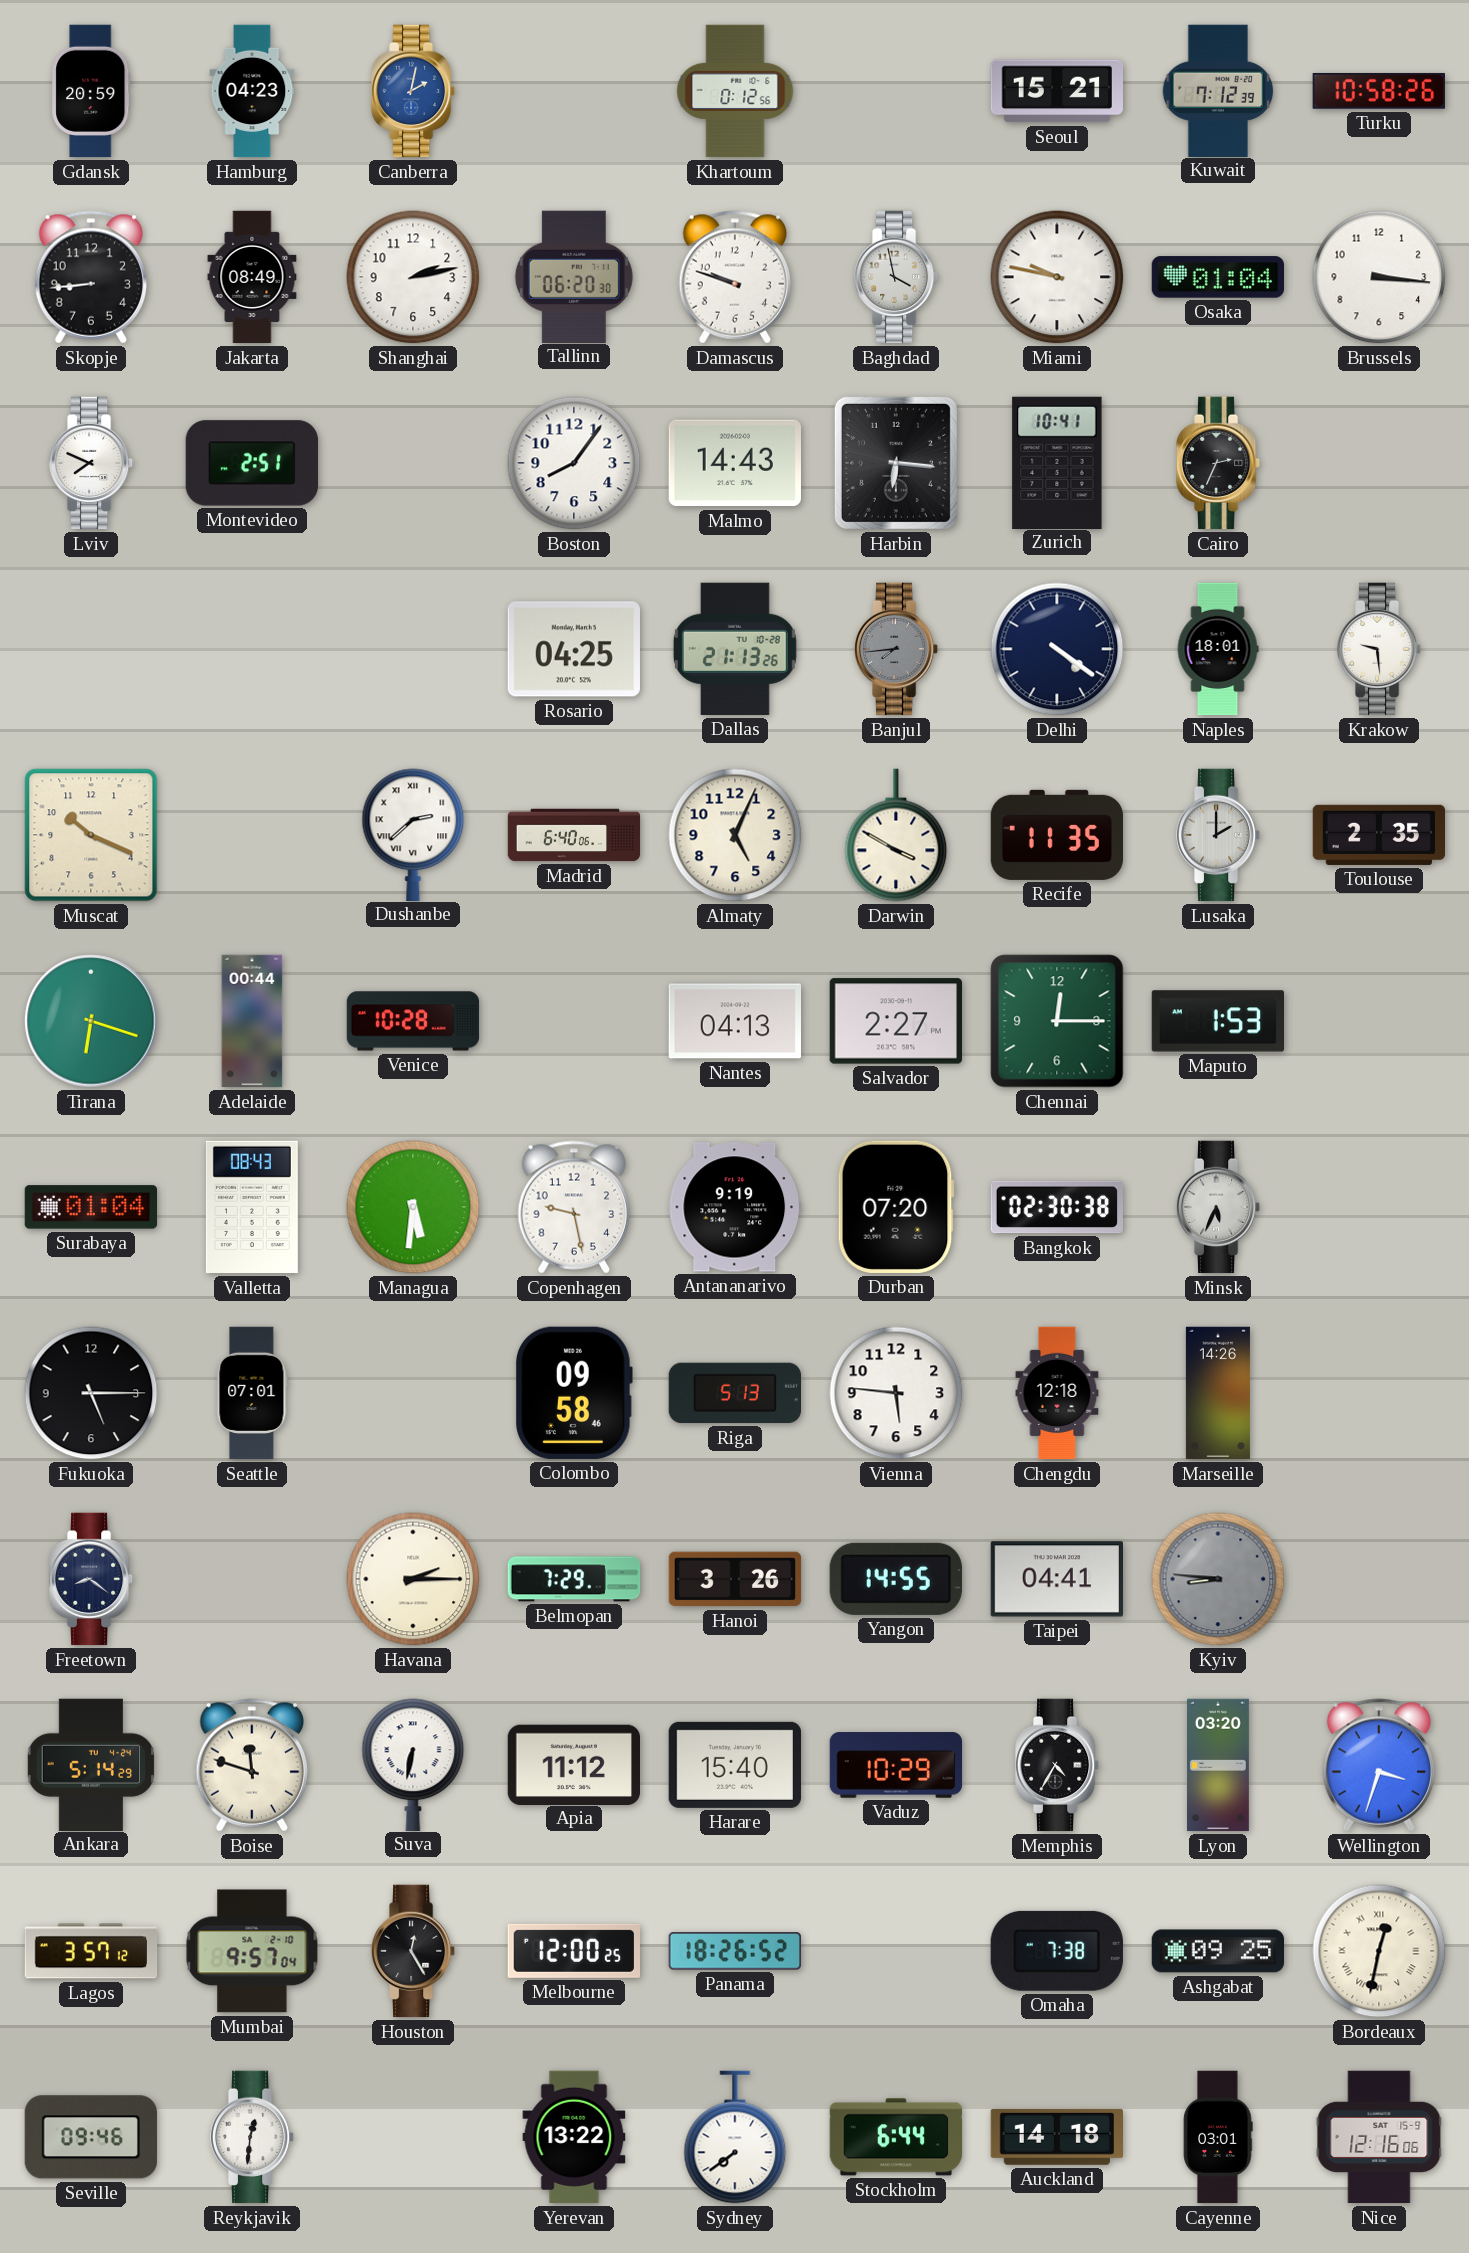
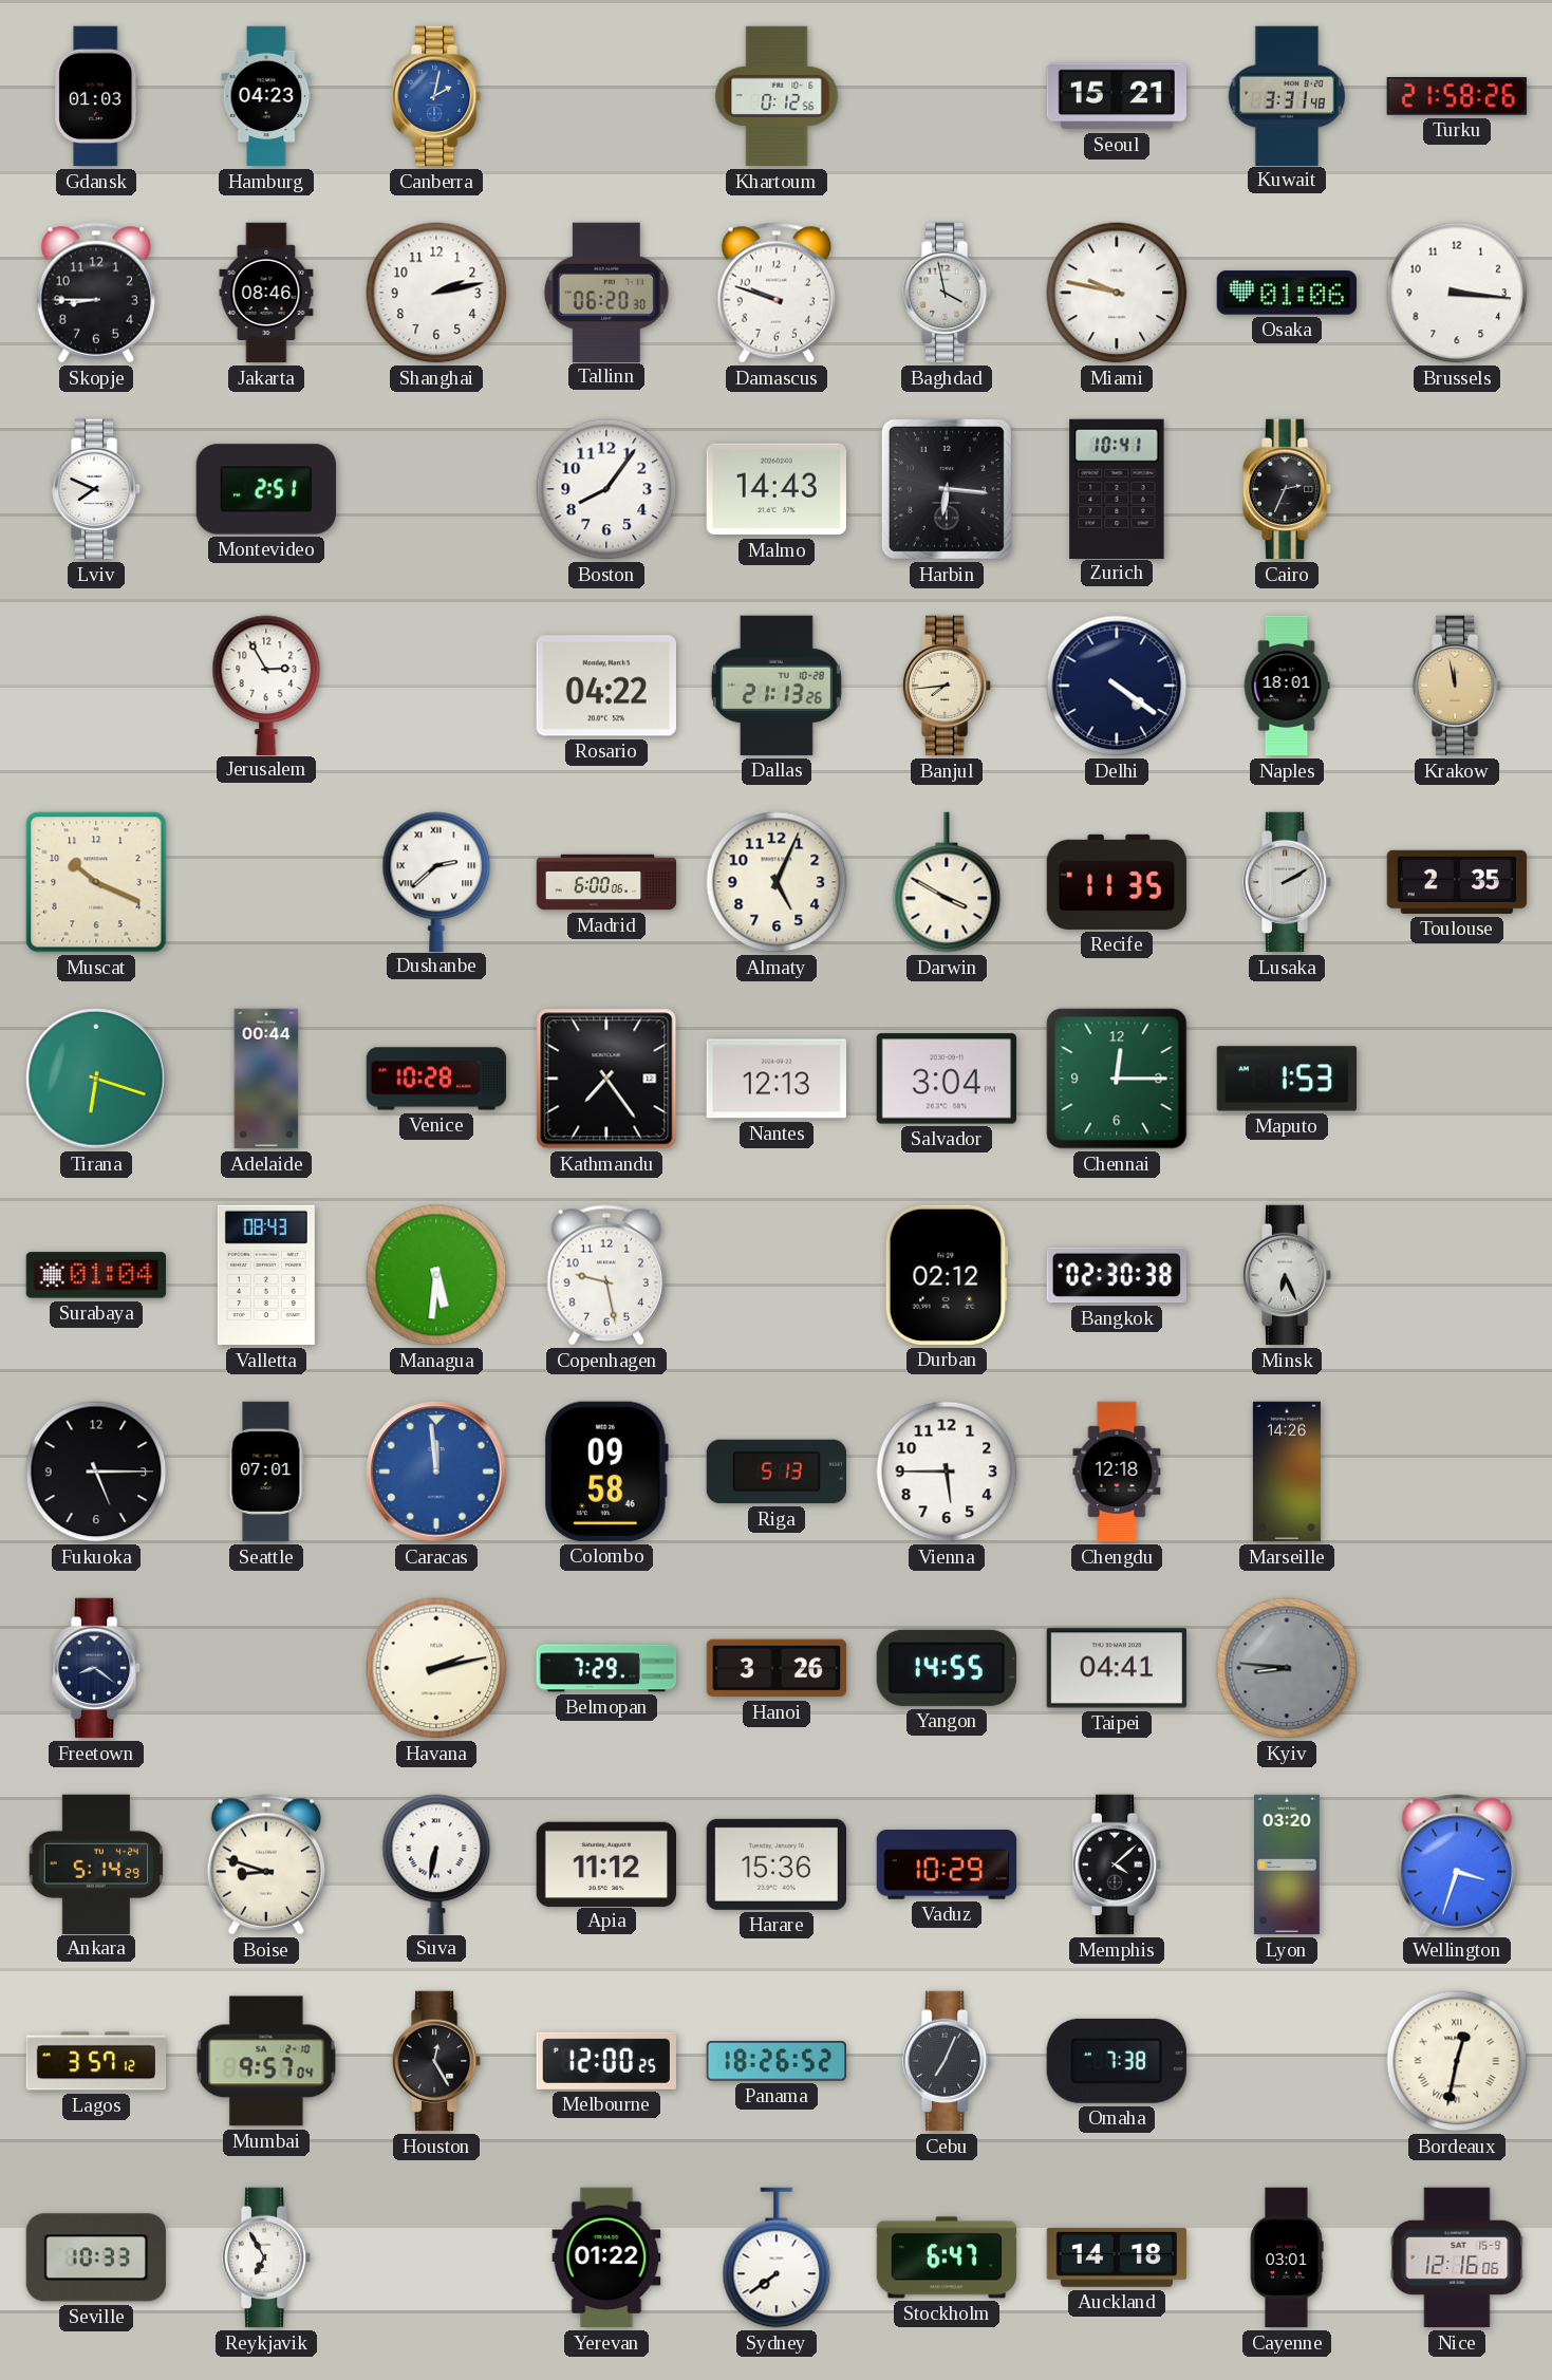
Gdansk: 20:59 -> 01:03 (96, 96)
Kuwait: 7:12 -> 3:31 (1287, 95)
Turku: 10:58 -> 21:58 (1457, 96)
Skopje: 8:44 -> 8:45 (95, 293)
Jakarta: 08:49 -> 08:46 (266, 293)
Osaka: 01:04 -> 01:06 (1287, 293)
Jerusalem: none -> 2:55 (266, 685)
Rosario: 04:25 -> 04:22 (606, 686)
Banjul dial: grey -> cream (947, 686)
Krakow: 9:29 -> 11:58 (1457, 686)
Krakow dial: white -> champagne (1457, 686)
Madrid: 6:40 -> 6:00 (606, 882)
Lusaka: 2:00 -> 2:10 (1287, 882)
Kathmandu: none -> 7:24 (606, 1079)
Nantes: 04:13 -> 12:13 (775, 1079)
Salvador: 2:27 -> 3:04 (946, 1079)
Antananarivo: 9:19 -> none (734, 1207)
Durban: 07:20 -> 02:12 (947, 1275)
Minsk: 5:34 -> 6:26 (1287, 1275)
Caracas: none -> 11:59 (436, 1472)
Vienna: 5:46 -> 5:45 (947, 1472)
Havana: 2:15 -> 2:13 (436, 1668)
Boise: 11:48 -> 8:48 (265, 1864)
Harare: 15:40 -> 15:36 (775, 1864)
Memphis: 4:35 -> 4:08 (1117, 1864)
Cebu: none -> 7:04 (947, 2061)
Ashgabat: 09:25 -> none (1218, 1951)
Seville: 09:46 -> 10:33 (96, 2257)
Reykjavik: 12:31 -> 6:55 (266, 2257)
Yerevan: 13:22 -> 01:22 (606, 2257)
Stockholm: 6:44 -> 6:47 (947, 2257)
